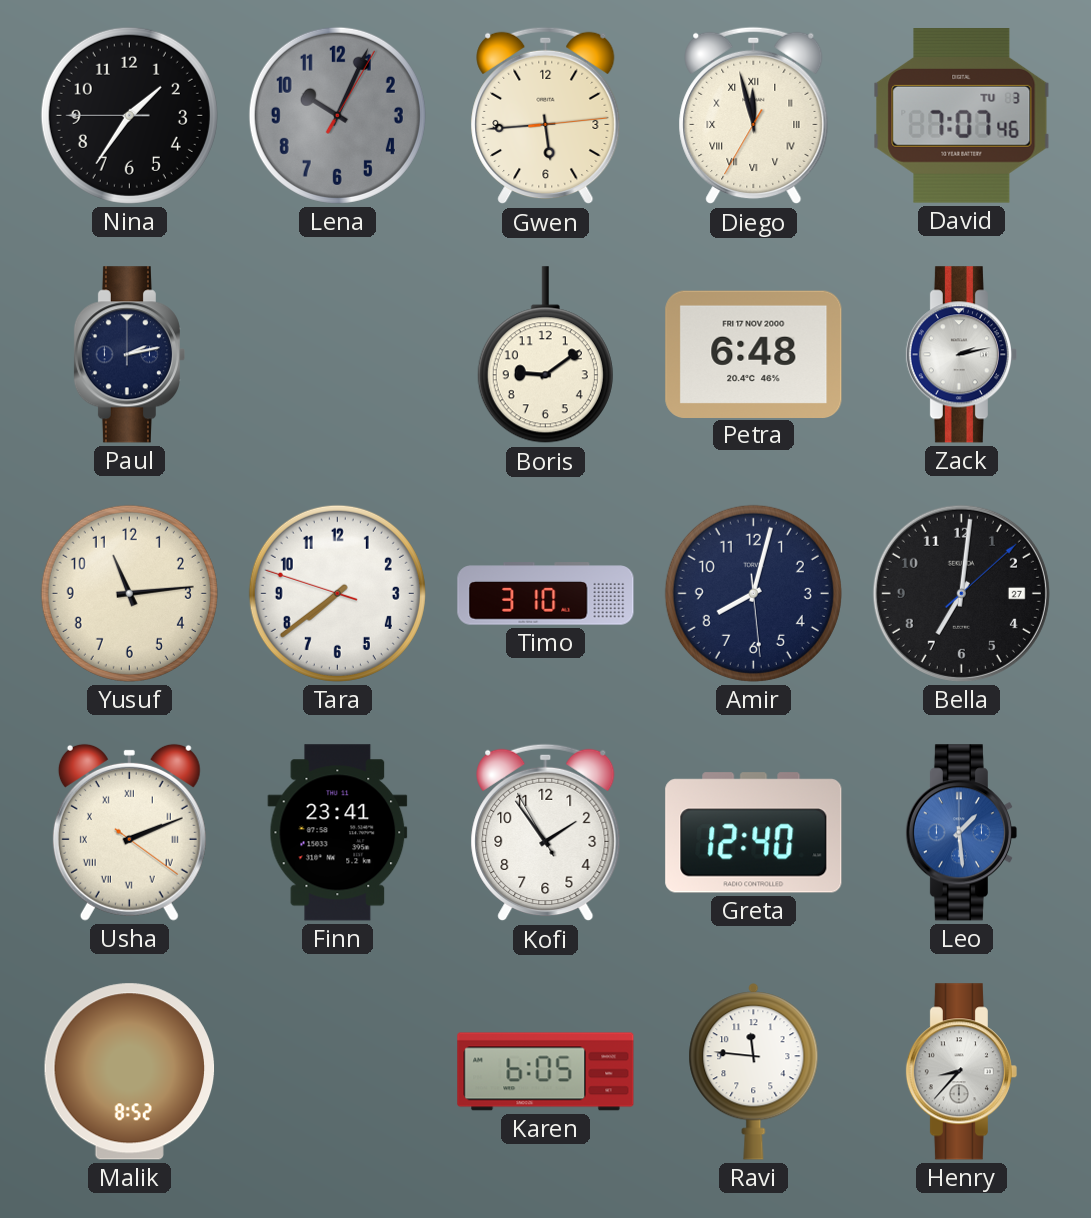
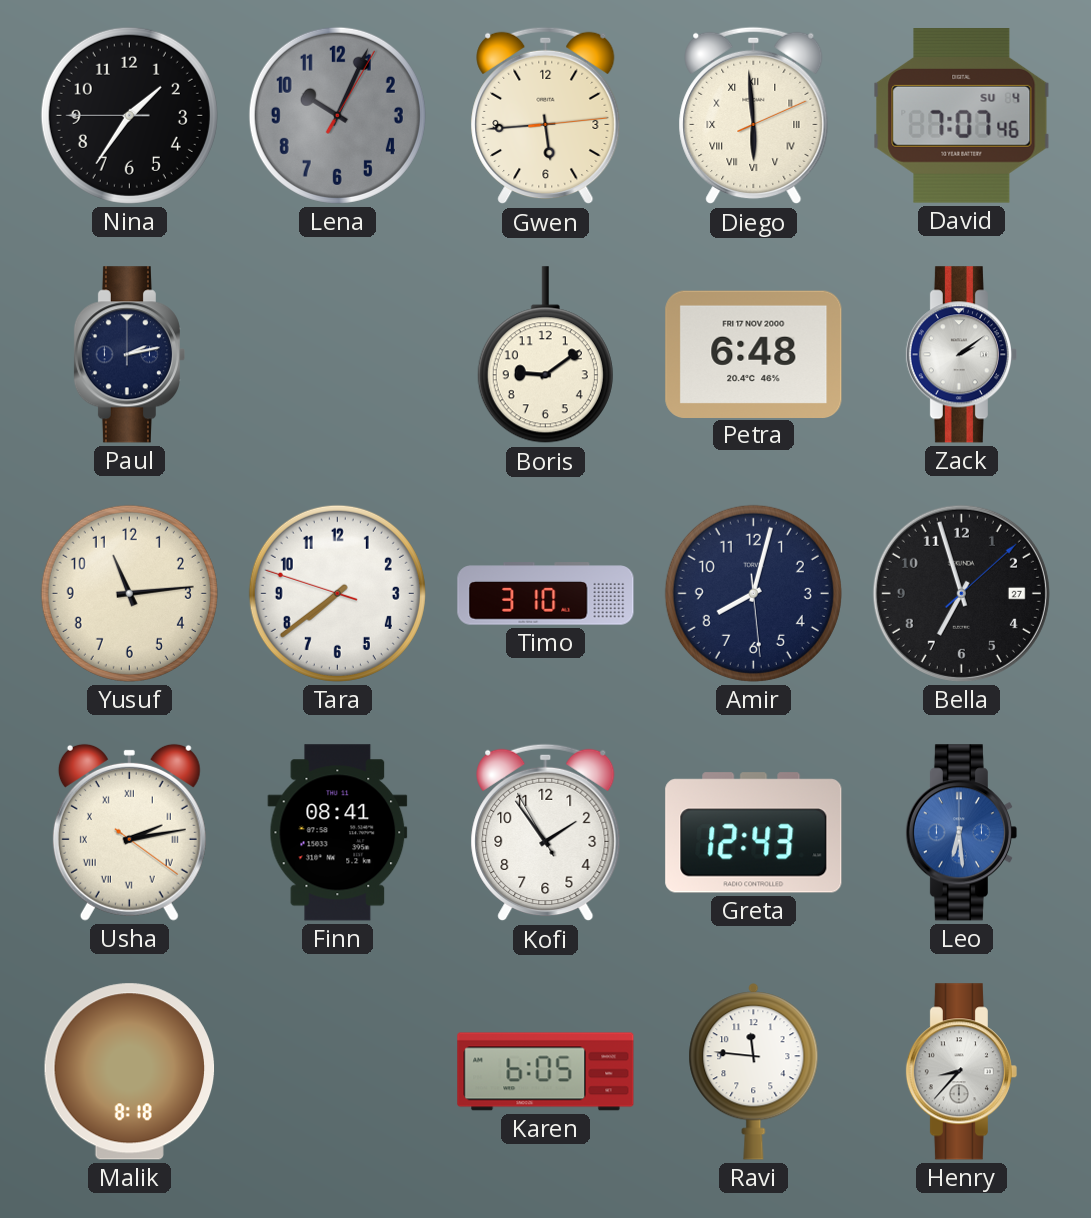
Diego: 11:57 -> 5:59 (754, 116)
David date: TU 3 -> SU 4 (962, 116)
Zack: 2:13 -> 2:09 (961, 355)
Bella: 7:01 -> 6:57 (961, 593)
Usha: 2:11 -> 2:13 (129, 832)
Finn: 23:41 -> 08:41 (338, 833)
Greta: 12:40 -> 12:43 (754, 833)
Leo: 1:29 -> 6:29 (961, 833)
Malik: 8:52 -> 8:18 (130, 1072)
